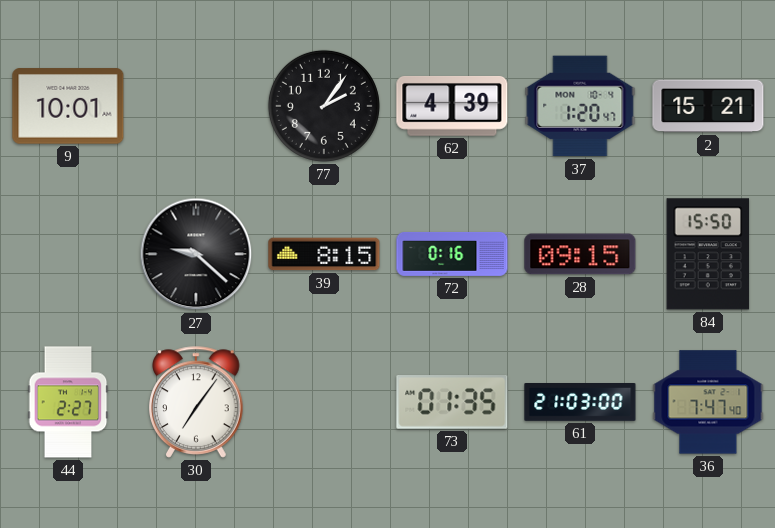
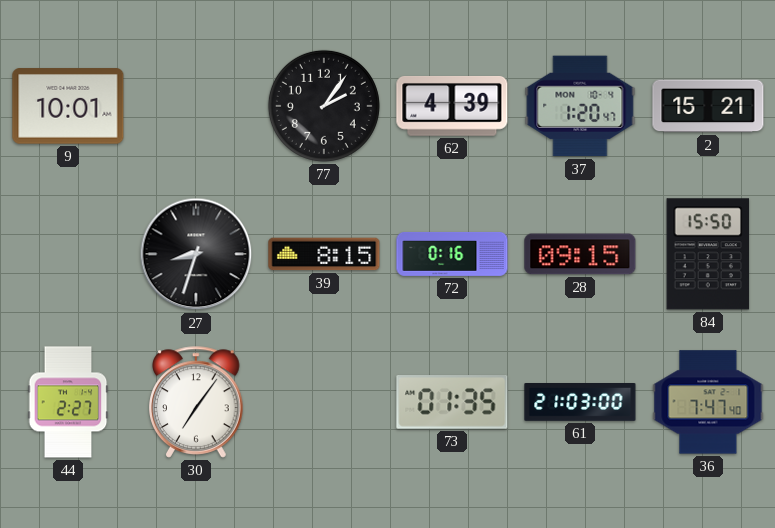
27: 9:22 -> 8:33 (196, 254)
